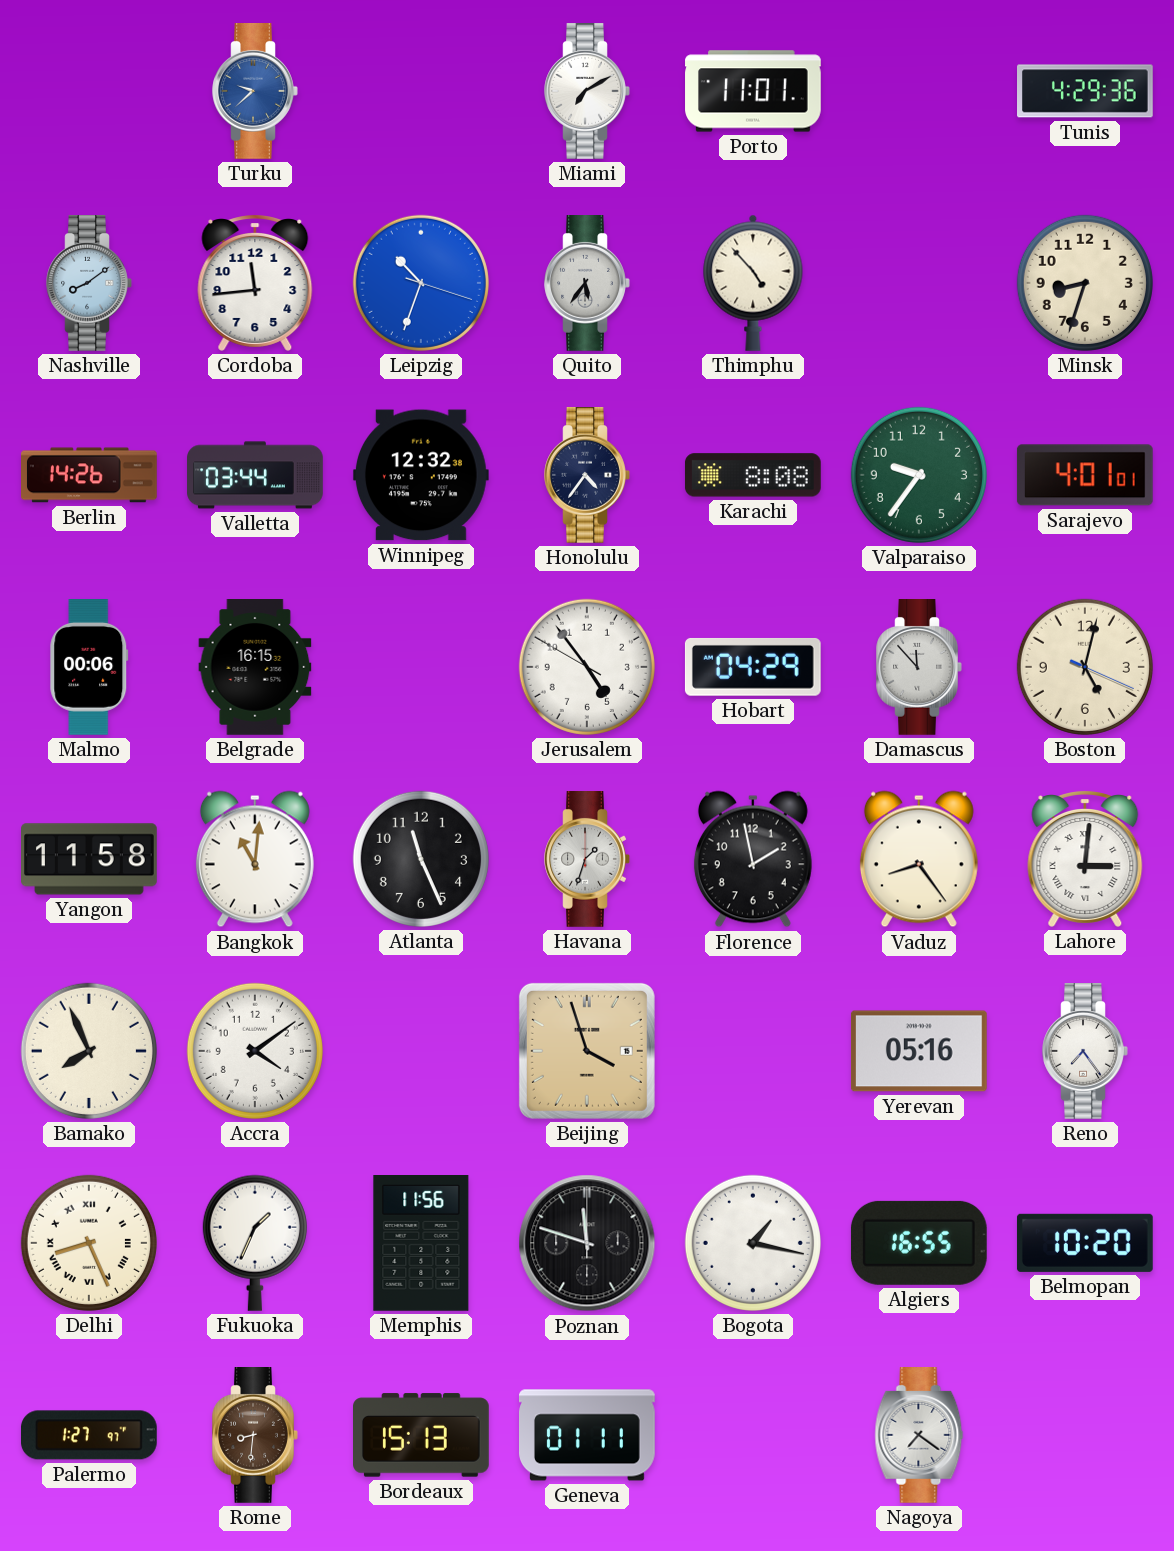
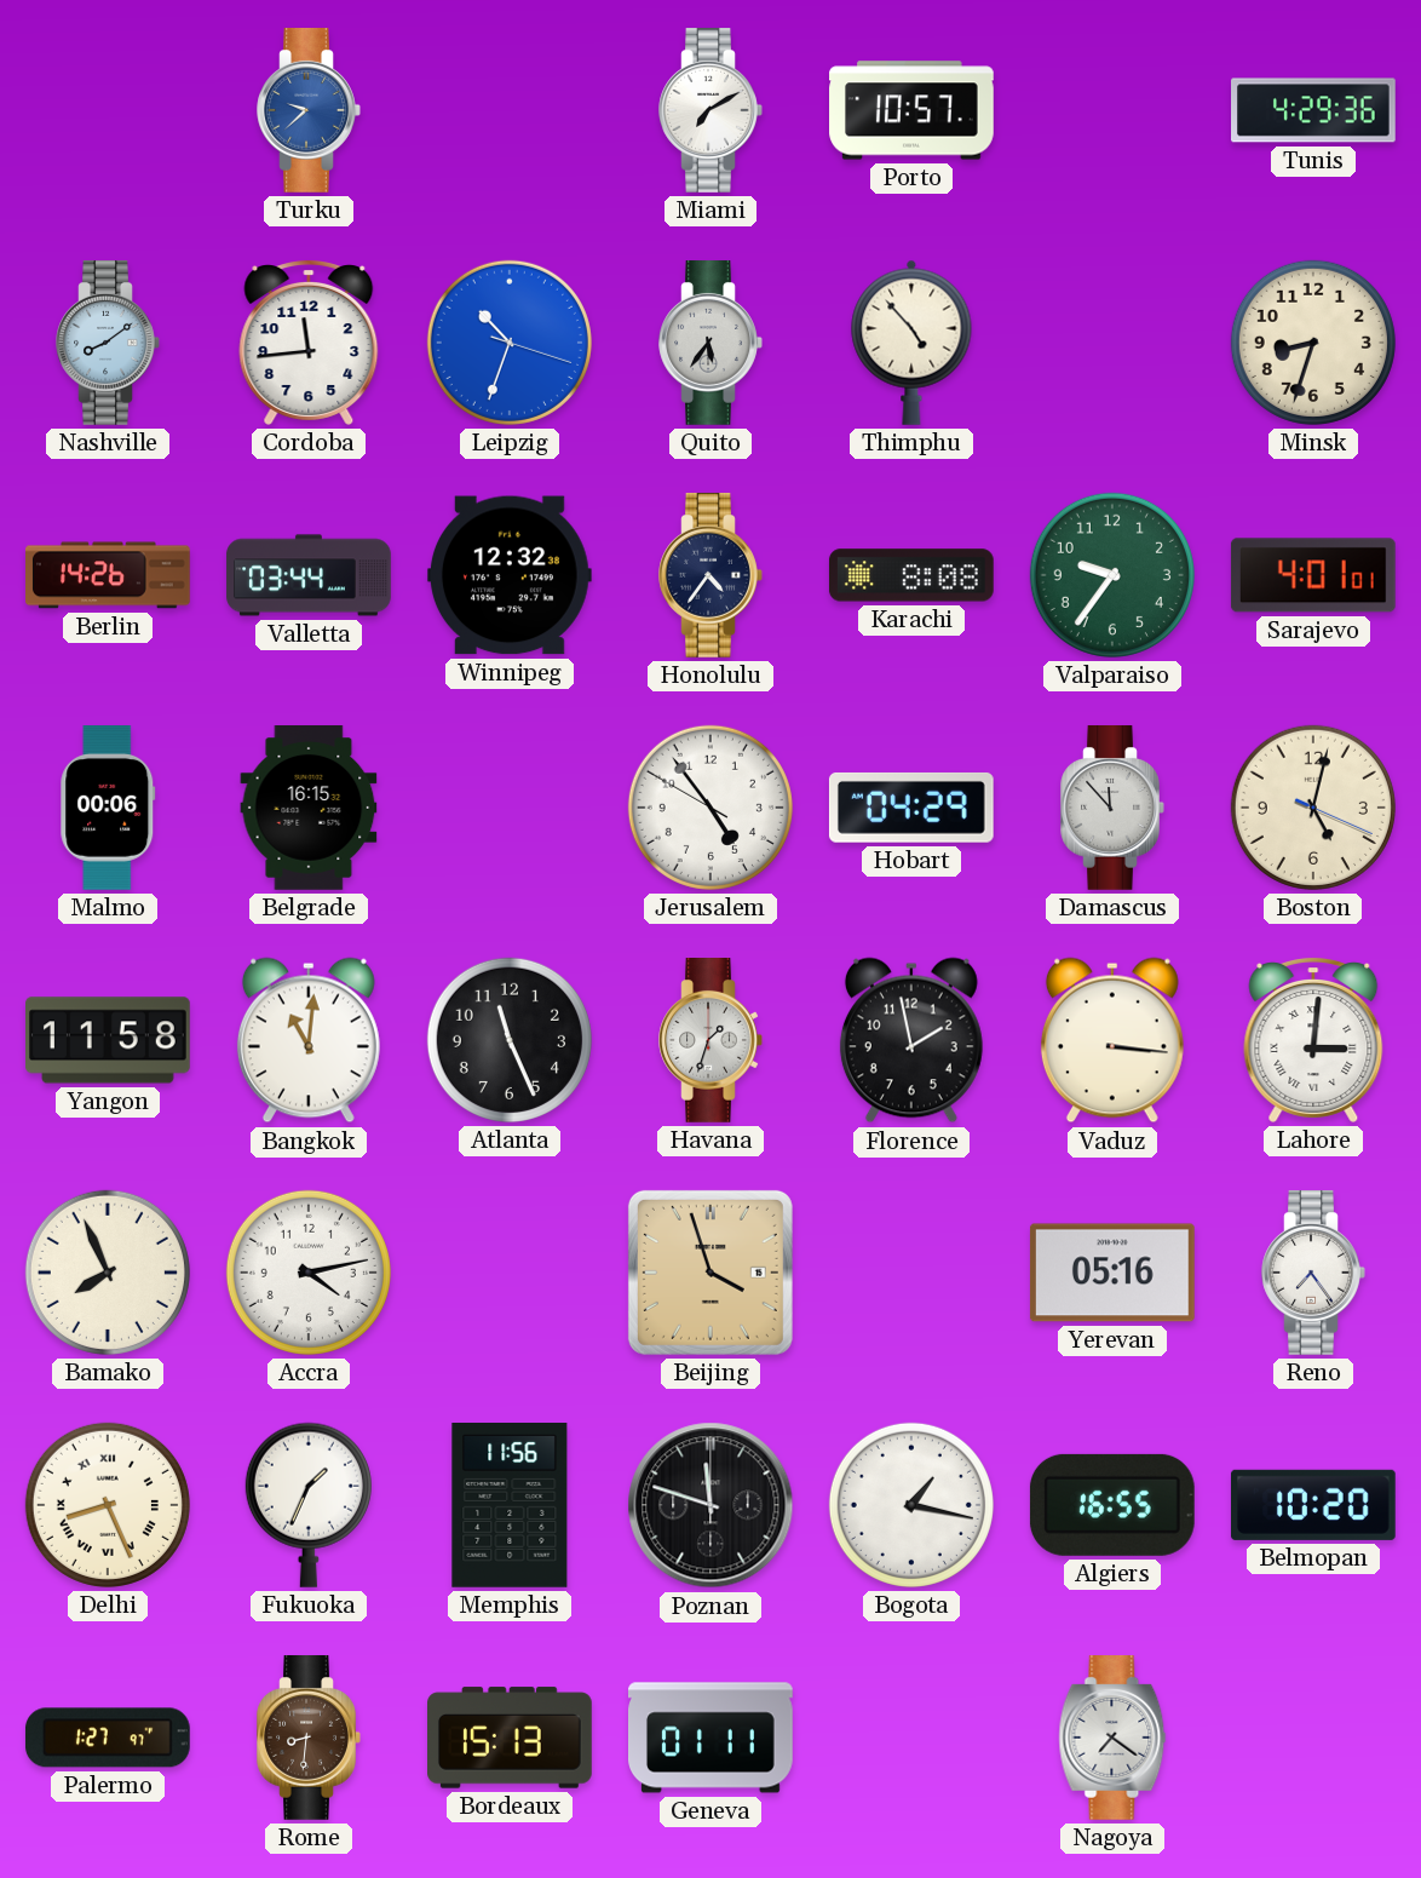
Porto: 11:01 -> 10:57 (911, 110)
Vaduz: 8:24 -> 3:16 (1112, 1040)
Accra: 4:09 -> 4:13 (309, 1273)
